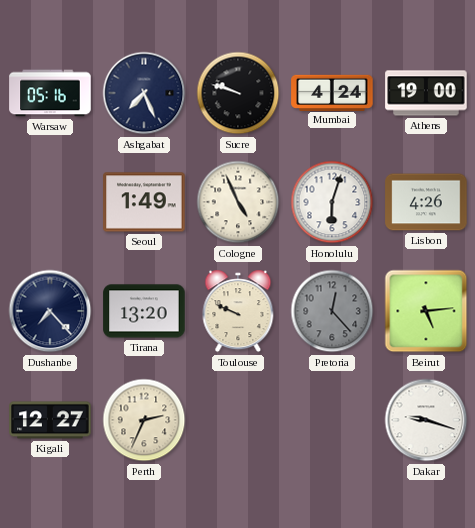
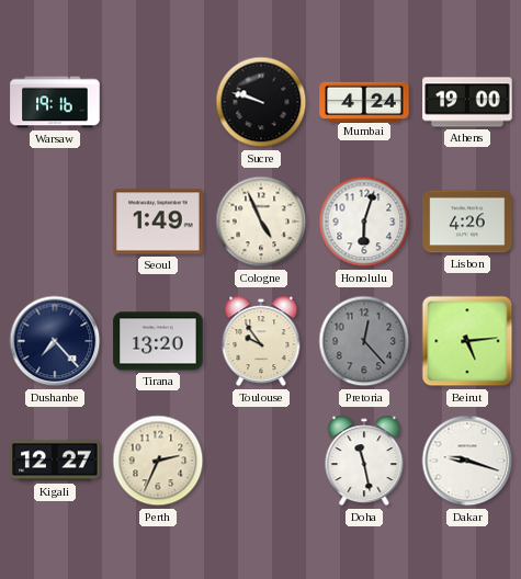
Warsaw: 05:16 -> 19:16 (55, 102)
Ashgabat: 7:26 -> none (144, 93)
Toulouse: 9:49 -> 9:54 (261, 341)
Doha: none -> 11:28 (364, 461)
